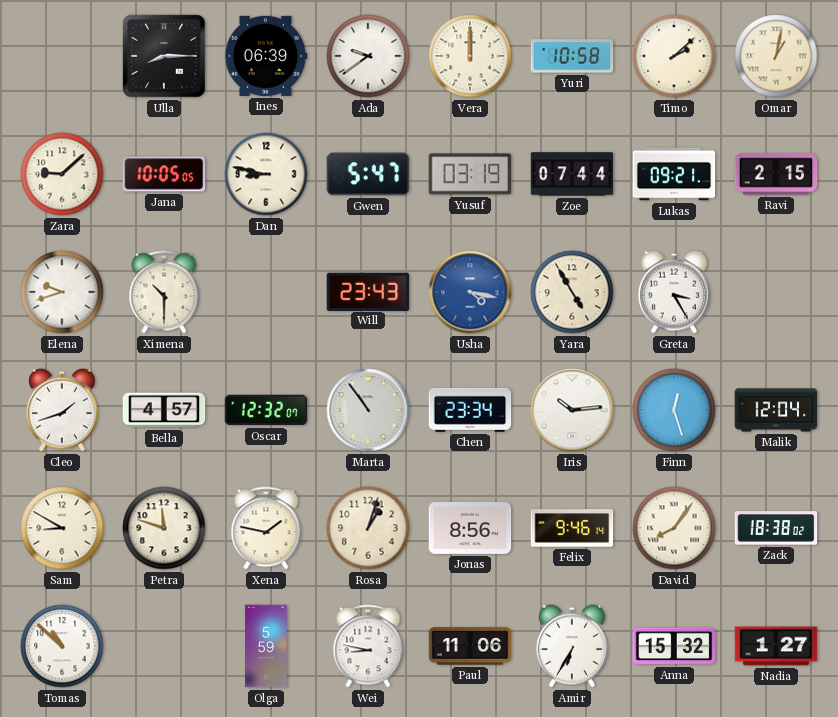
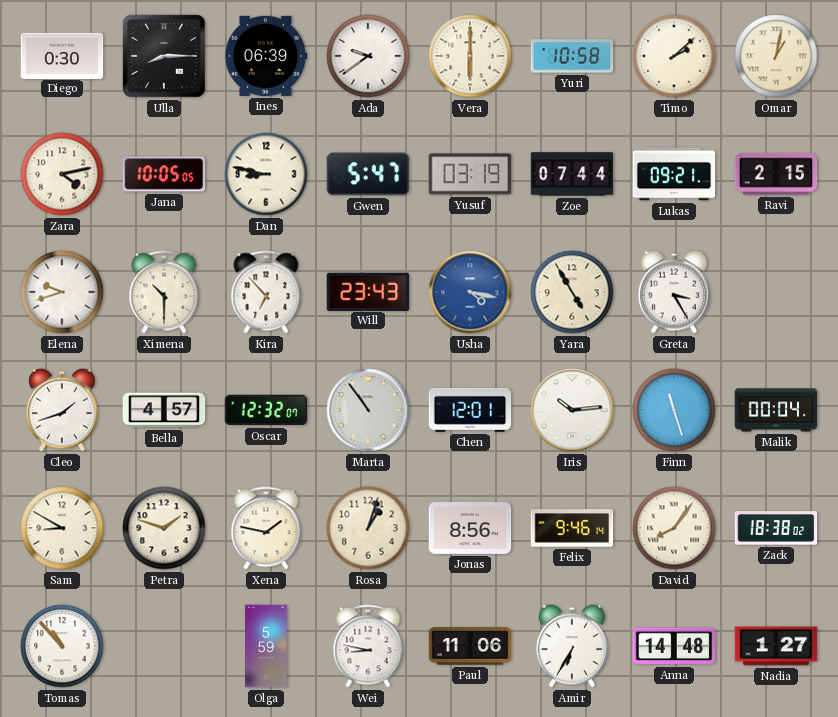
Diego: none -> 0:30 (62, 55)
Vera: 12:00 -> 6:00 (470, 56)
Zara: 9:08 -> 4:13 (62, 174)
Kira: none -> 6:53 (266, 292)
Chen: 23:34 -> 12:01 (470, 410)
Finn: 12:27 -> 11:27 (674, 410)
Malik: 12:04 -> 00:04 (776, 410)
Petra: 11:48 -> 1:48 (164, 528)
Tomas: 10:52 -> 10:53 (62, 646)
Anna: 15:32 -> 14:48 (674, 646)
